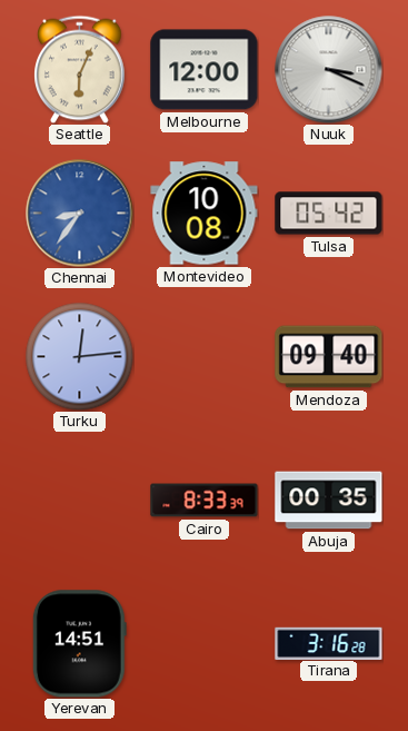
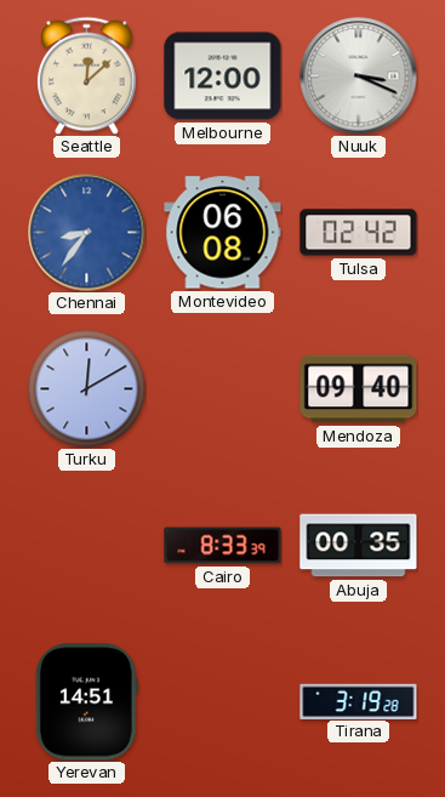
Seattle: 6:04 -> 12:08 (87, 75)
Montevideo: 10:08 -> 06:08 (223, 233)
Tulsa: 05:42 -> 02:42 (359, 233)
Turku: 12:14 -> 12:10 (86, 388)
Tirana: 3:16 -> 3:19 (359, 701)
